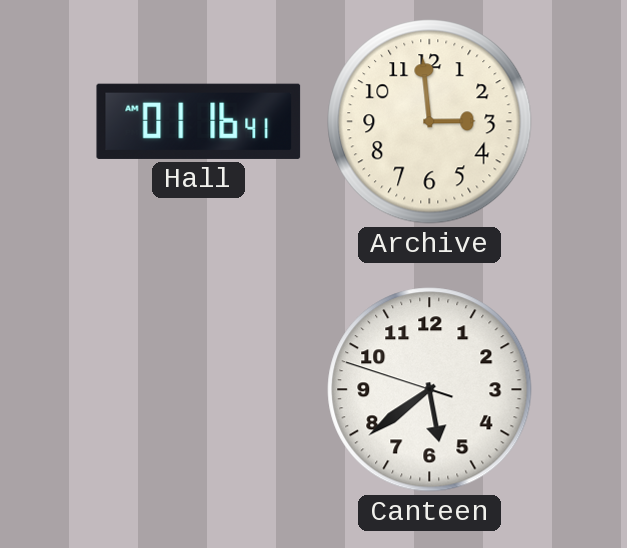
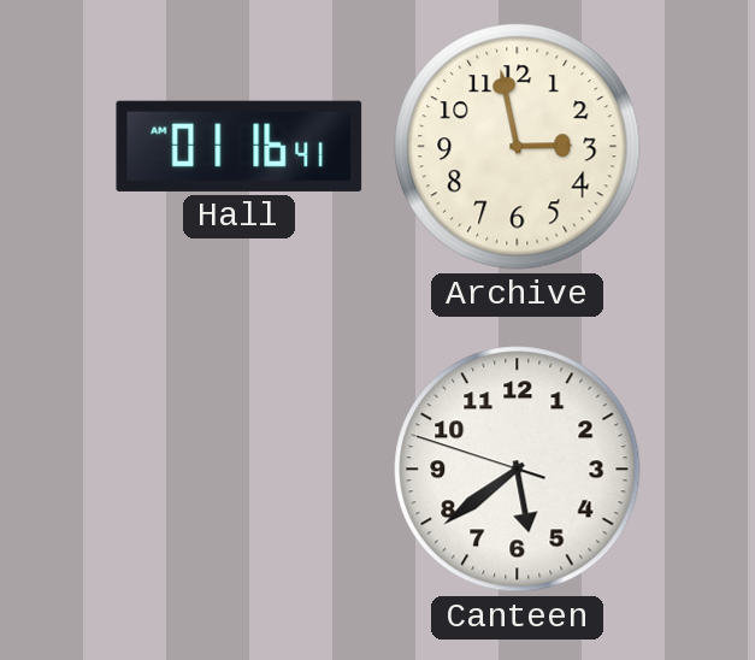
Archive: 2:59 -> 2:58 (518, 147)
